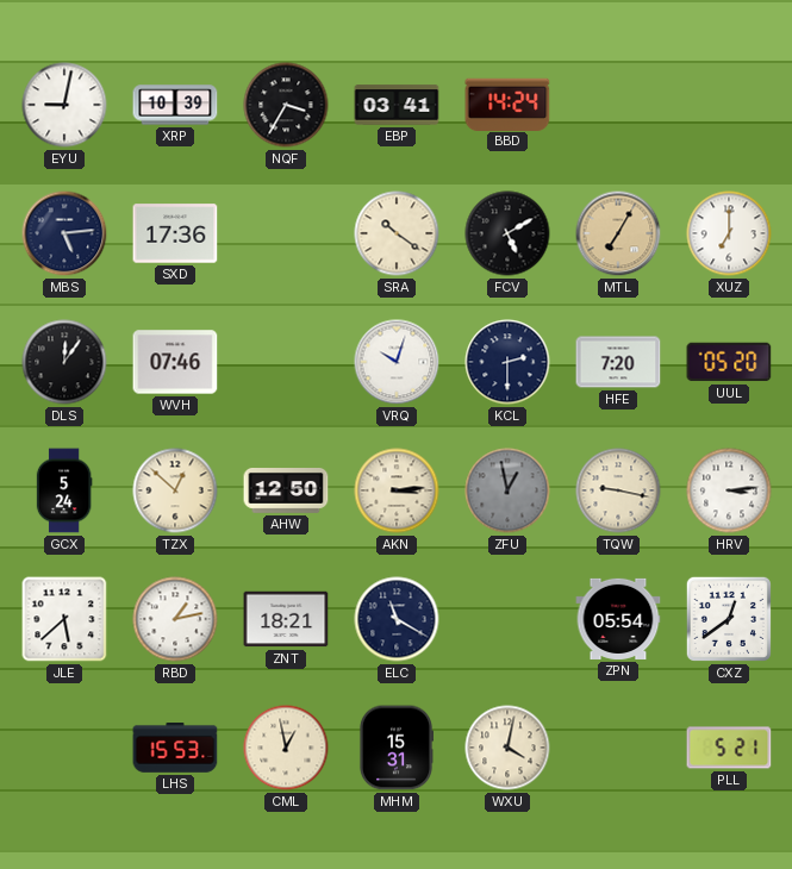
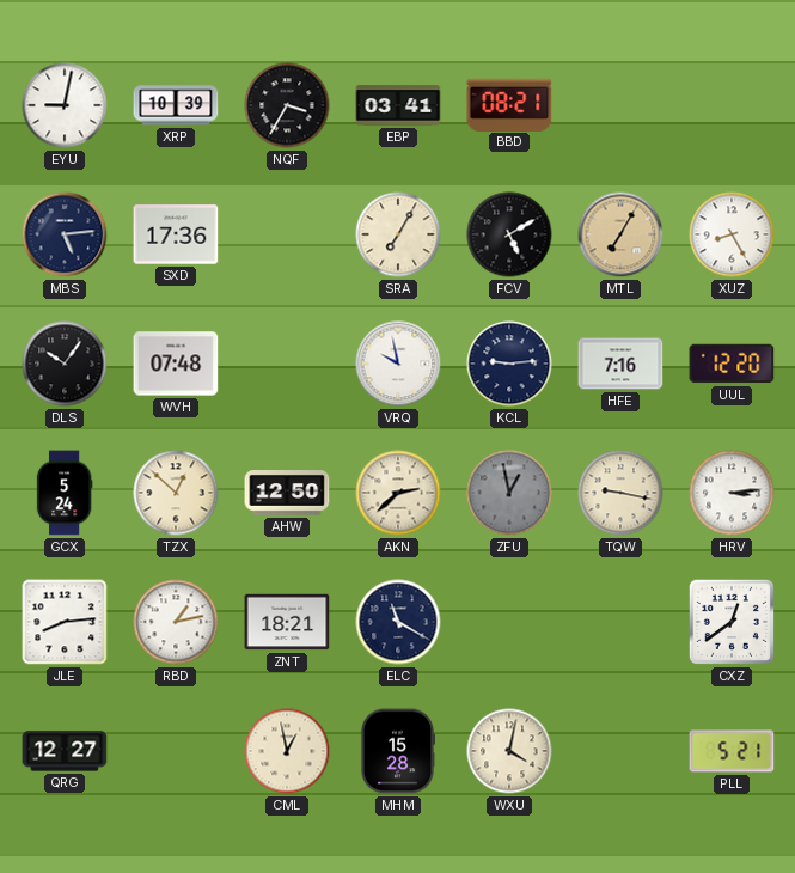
BBD: 14:24 -> 08:21 (509, 104)
SRA: 10:21 -> 7:05 (398, 234)
XUZ: 7:00 -> 8:25 (732, 234)
DLS: 12:06 -> 10:06 (65, 364)
WVH: 07:46 -> 07:48 (176, 364)
VRQ: 10:03 -> 9:58 (398, 364)
KCL: 2:30 -> 9:14 (509, 364)
HFE: 7:20 -> 7:16 (620, 364)
UUL: 05:20 -> 12:20 (732, 364)
AKN: 3:14 -> 2:38 (398, 493)
JLE: 5:38 -> 8:14 (65, 622)
ZPN: 05:54 -> none (618, 619)
QRG: none -> 12:27 (65, 751)
LHS: 15:53 -> none (175, 749)
MHM: 15:31 -> 15:28 (397, 751)
